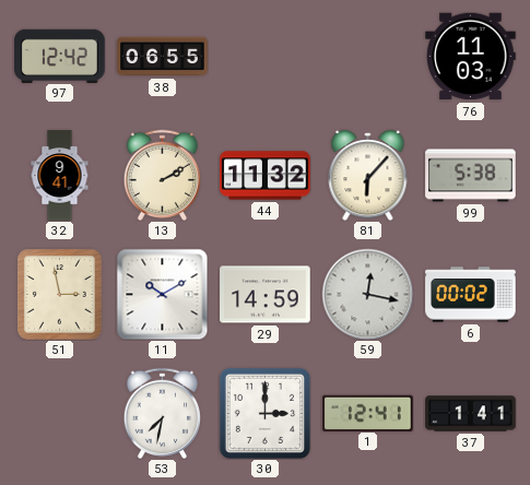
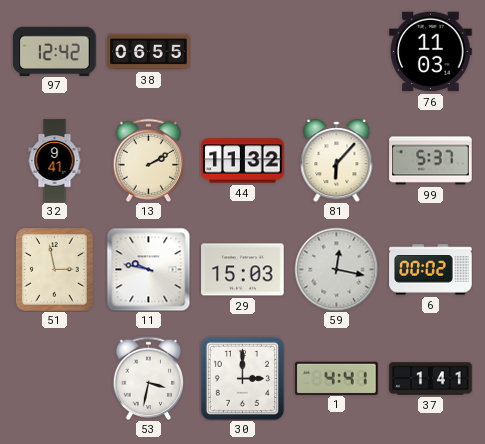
99: 5:38 -> 5:37 (431, 161)
11: 10:10 -> 9:47 (148, 269)
29: 14:59 -> 15:03 (243, 270)
53: 7:32 -> 3:32 (148, 378)
1: 12:41 -> 4:41 (337, 378)
